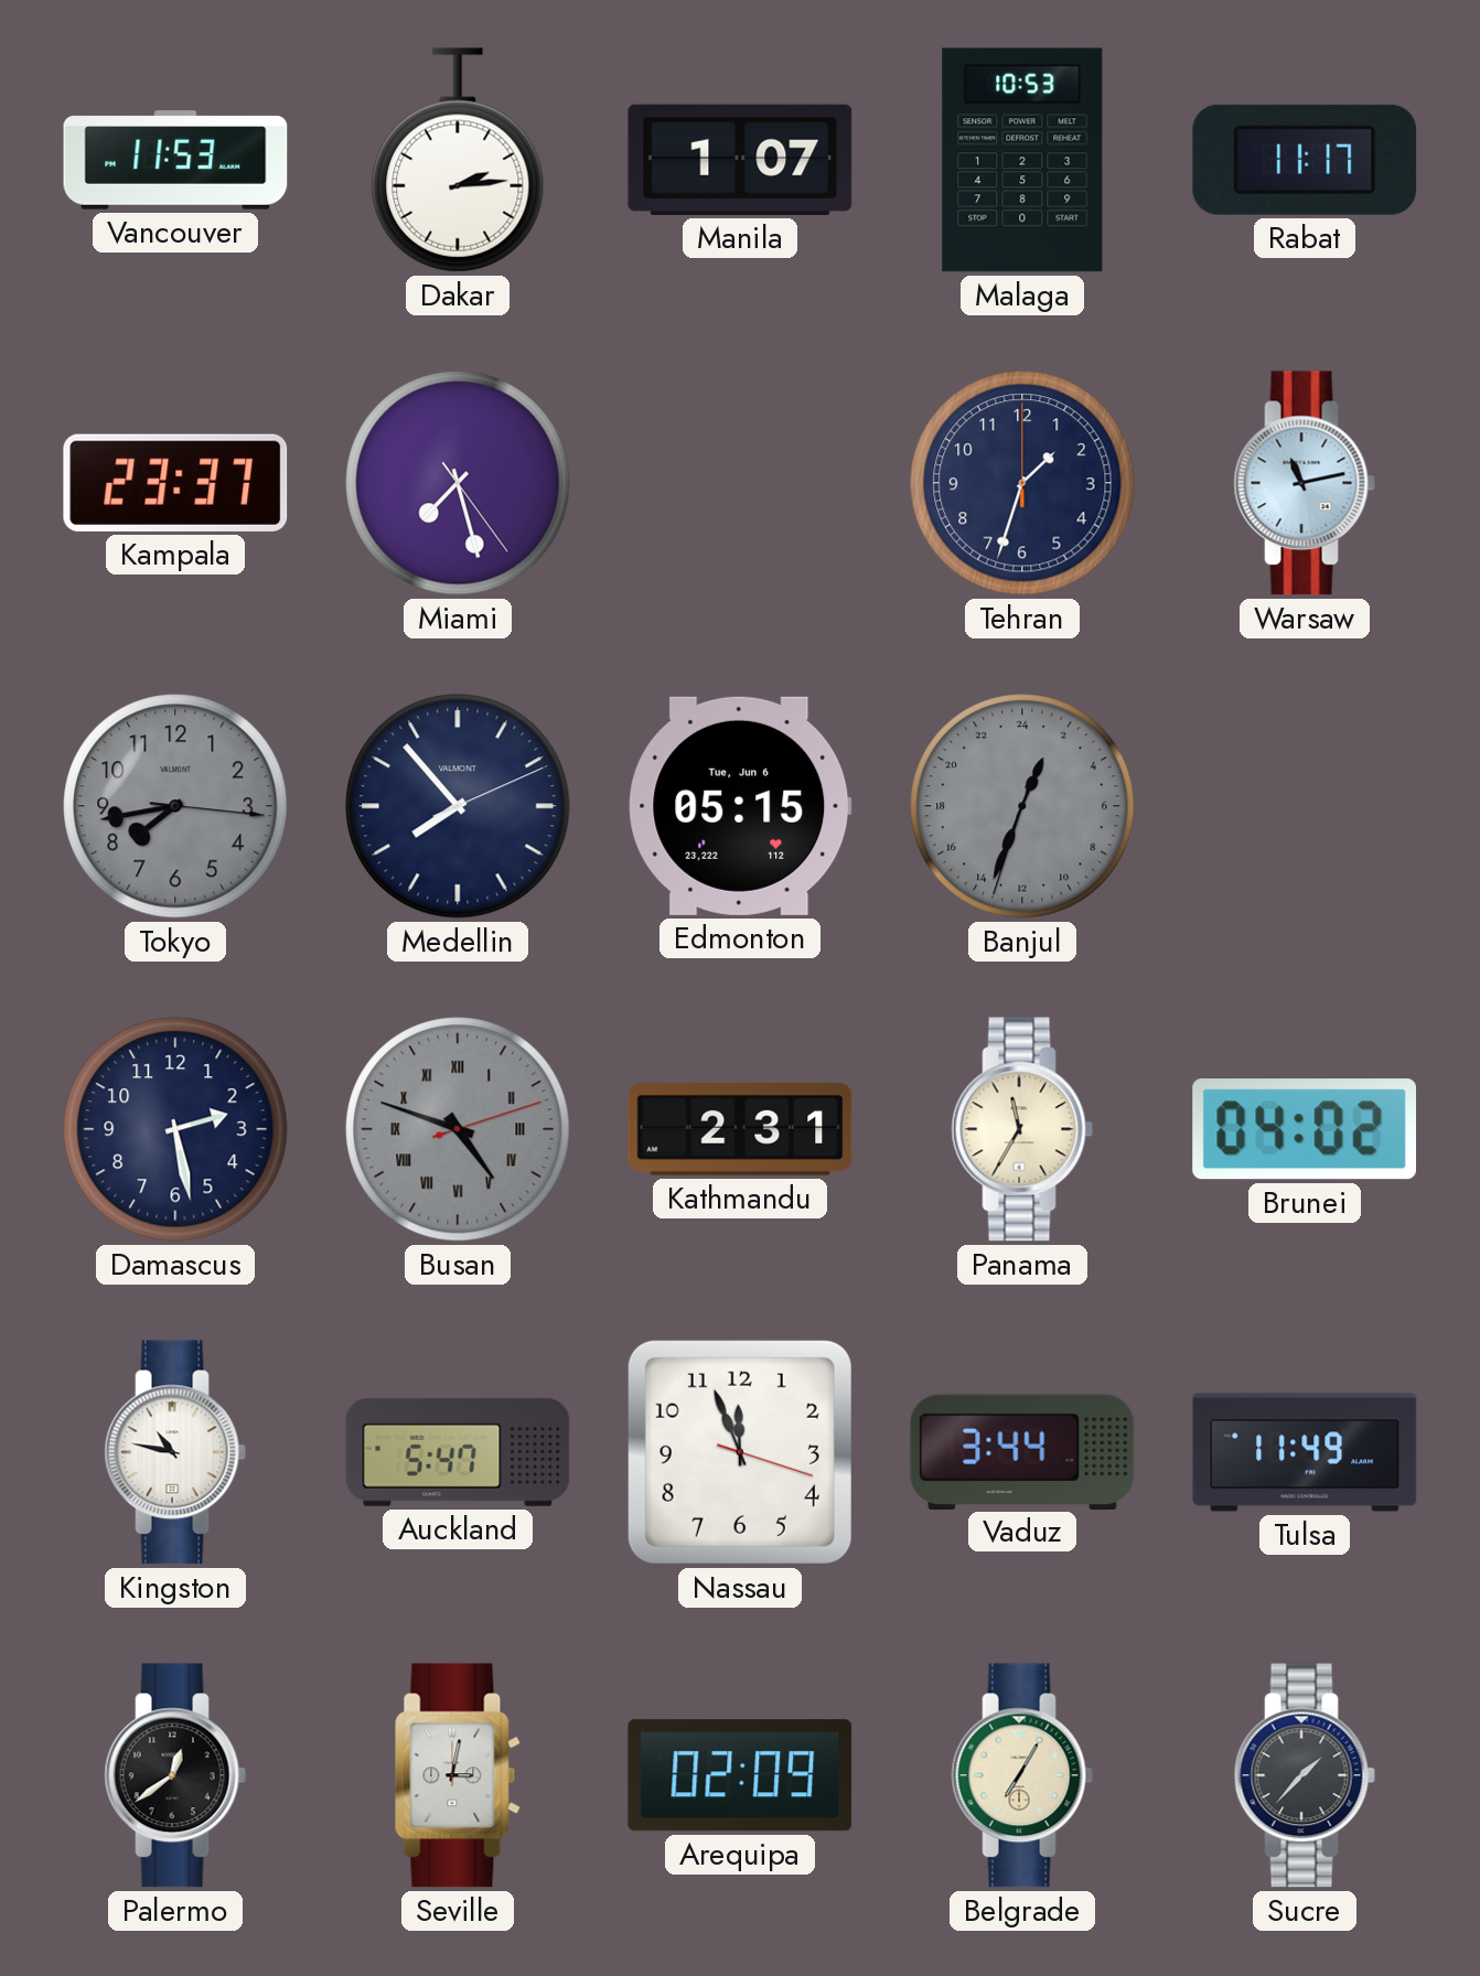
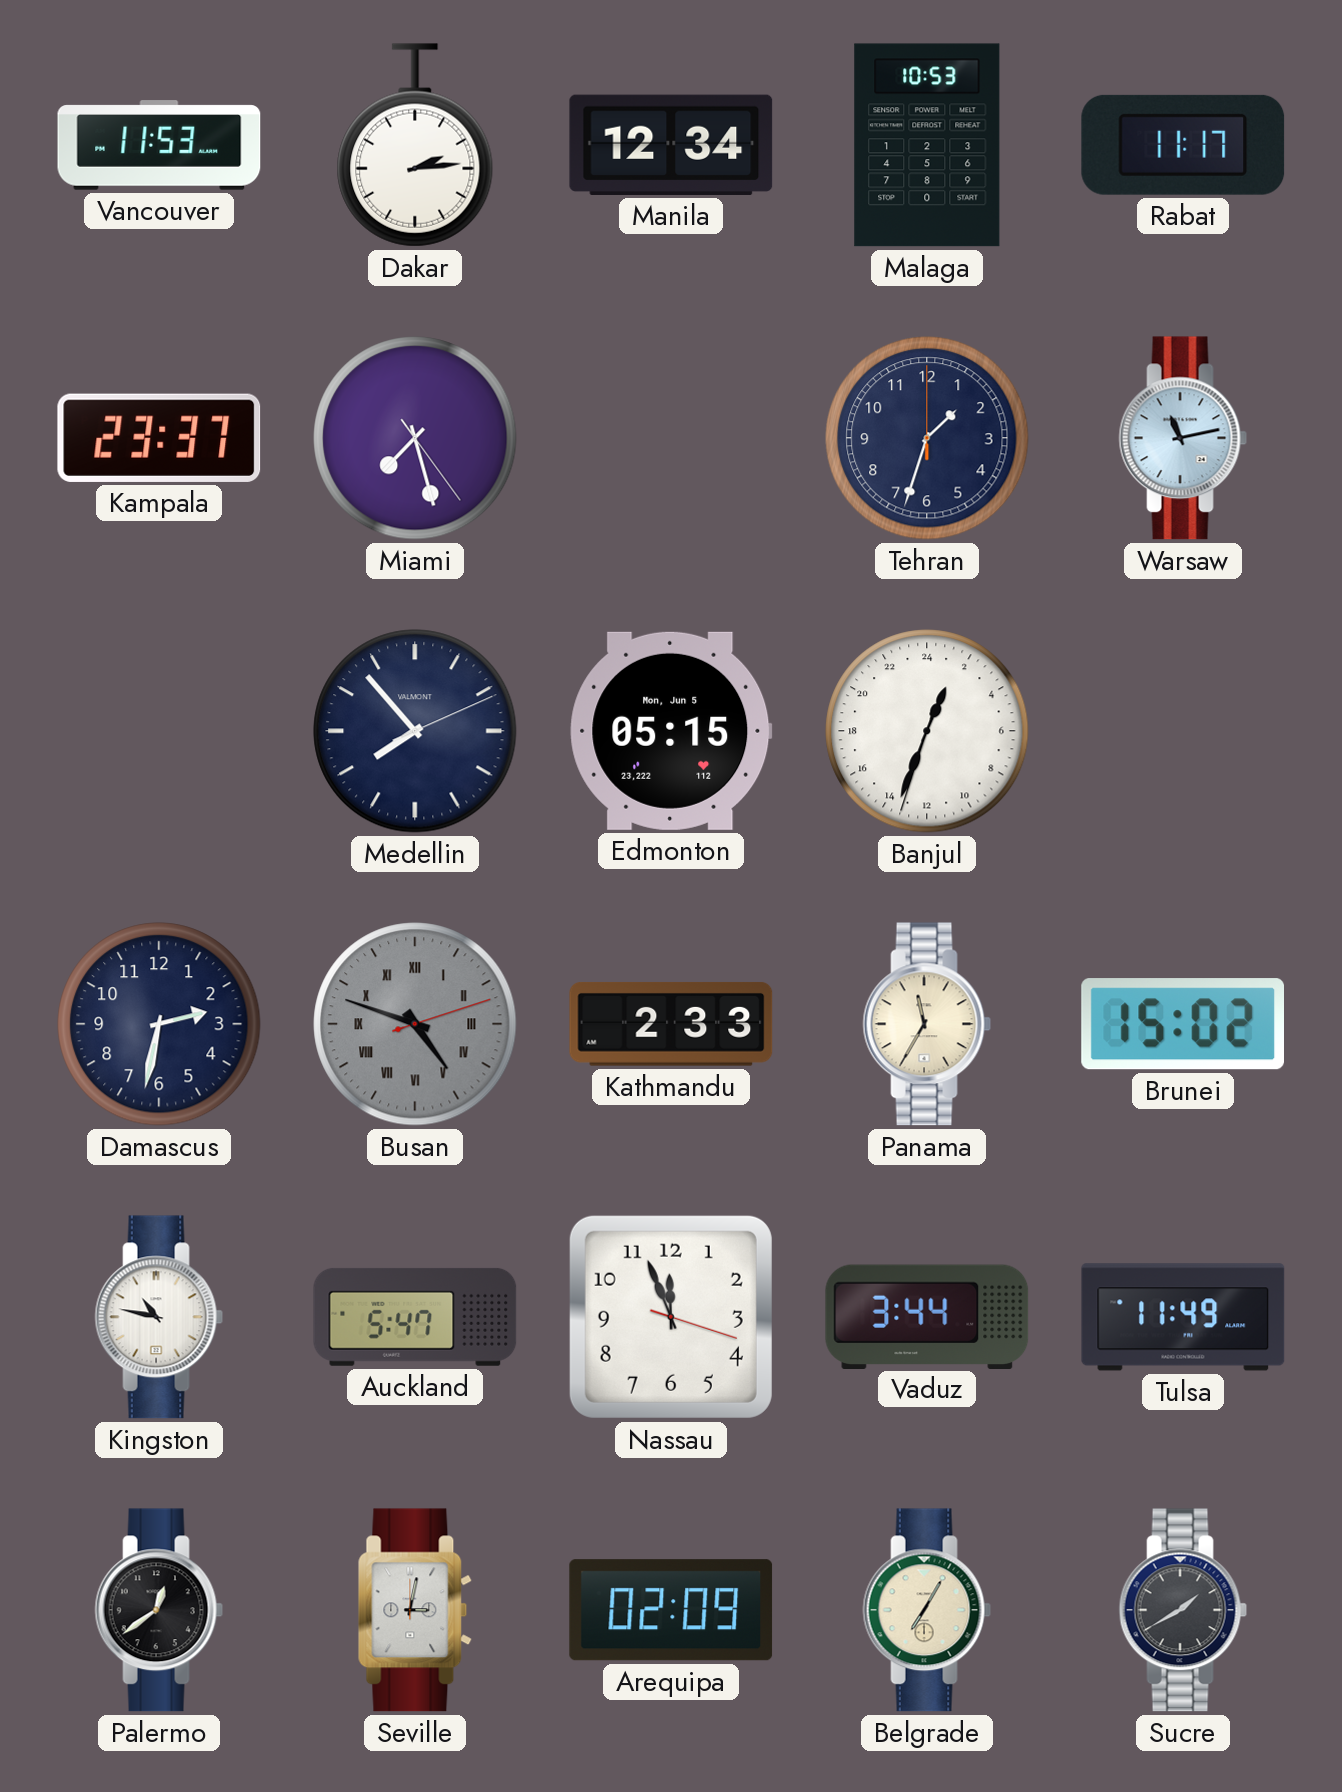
Manila: 1:07 -> 12:34 (671, 145)
Tokyo: 7:43 -> none (175, 806)
Edmonton date: Tue, Jun 6 -> Mon, Jun 5 (671, 731)
Banjul dial: grey -> white (927, 731)
Damascus: 2:28 -> 2:32 (159, 1024)
Kathmandu: 2:31 -> 2:33 (671, 1024)
Brunei: 04:02 -> 15:02 (1182, 1024)
Sucre: 1:37 -> 1:40 (1183, 1610)
